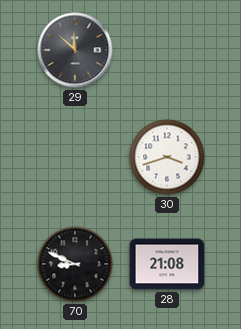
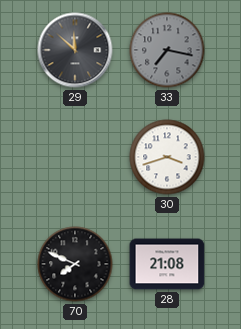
33: none -> 7:17 (167, 50)
70: 8:49 -> 7:49 (75, 264)
